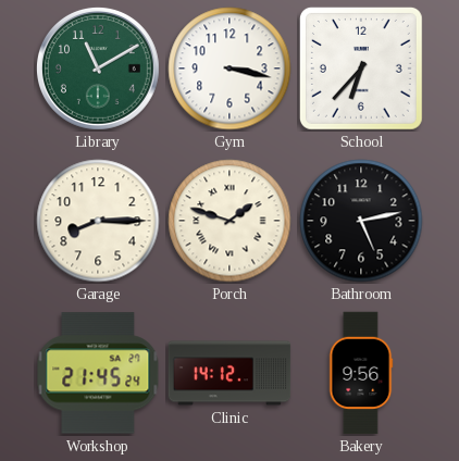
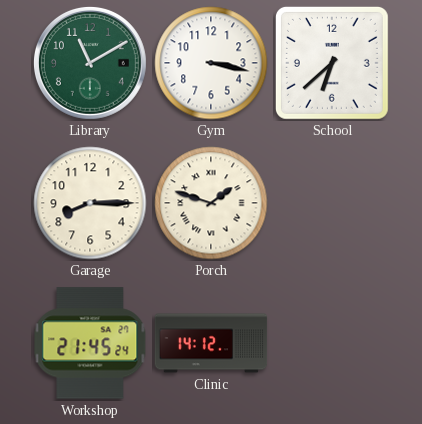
School: 6:37 -> 6:38 (332, 63)
Bathroom: 5:13 -> none (361, 221)
Bakery: 9:56 -> none (361, 373)
